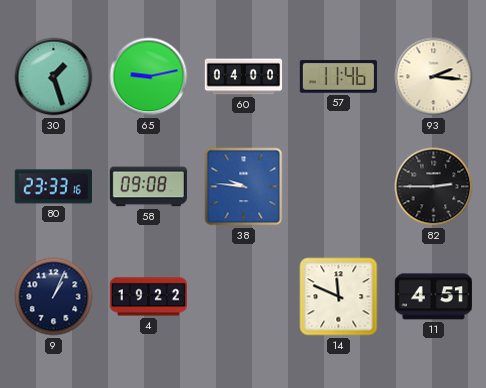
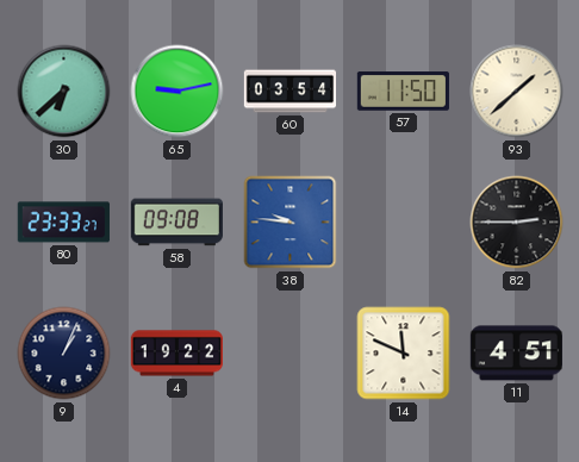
30: 1:27 -> 6:38 (64, 92)
60: 04:00 -> 03:54 (291, 92)
57: 11:46 -> 11:50 (403, 92)
93: 2:16 -> 1:38 (517, 92)
80: 23:33:16 -> 23:33:27 (63, 223)
